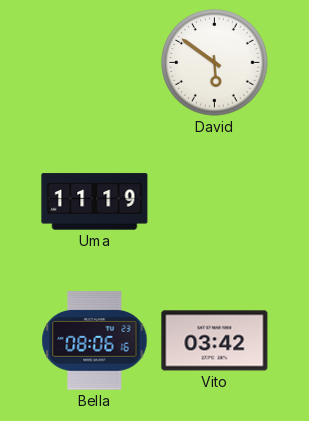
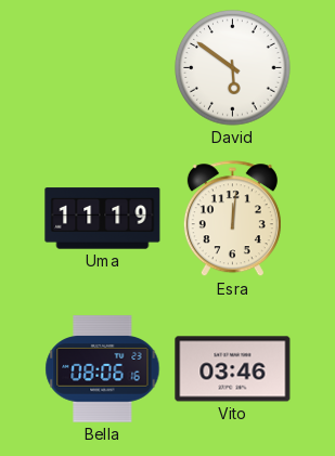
Esra: none -> 12:01 (232, 219)
Vito: 03:42 -> 03:46 (233, 369)
